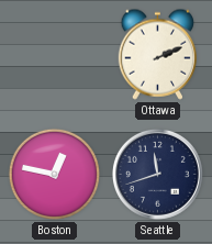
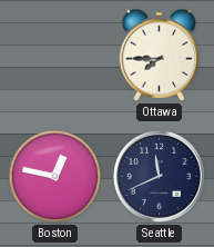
Ottawa: 2:11 -> 7:45 (159, 55)
Seattle: 11:42 -> 11:41 (159, 176)
